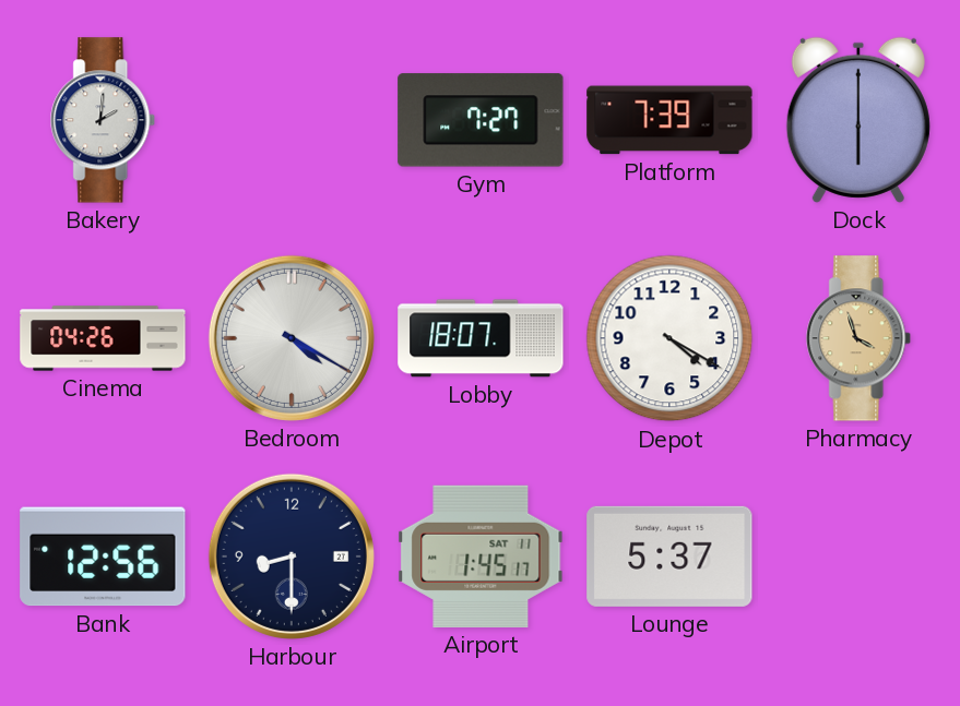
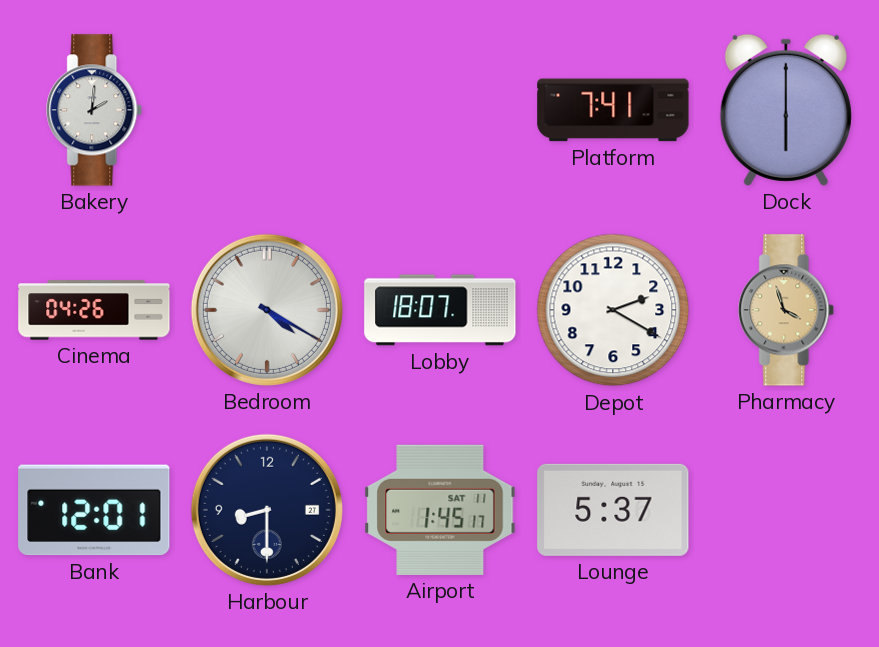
Gym: 7:27 -> none (481, 120)
Platform: 7:39 -> 7:41 (613, 110)
Depot: 4:20 -> 2:20 (613, 310)
Bank: 12:56 -> 12:01 (94, 510)
